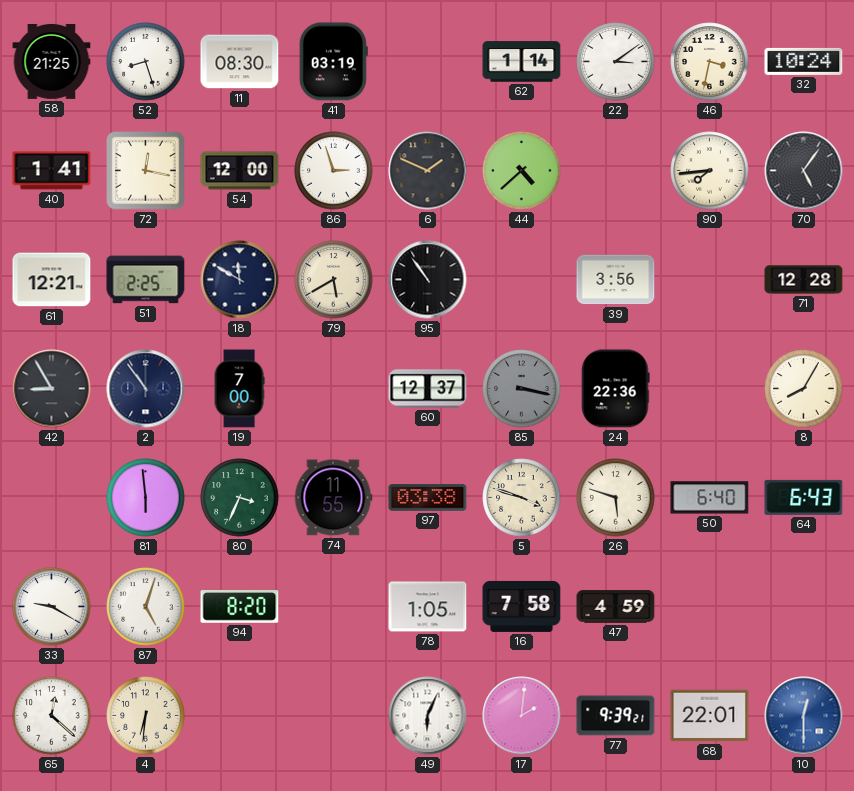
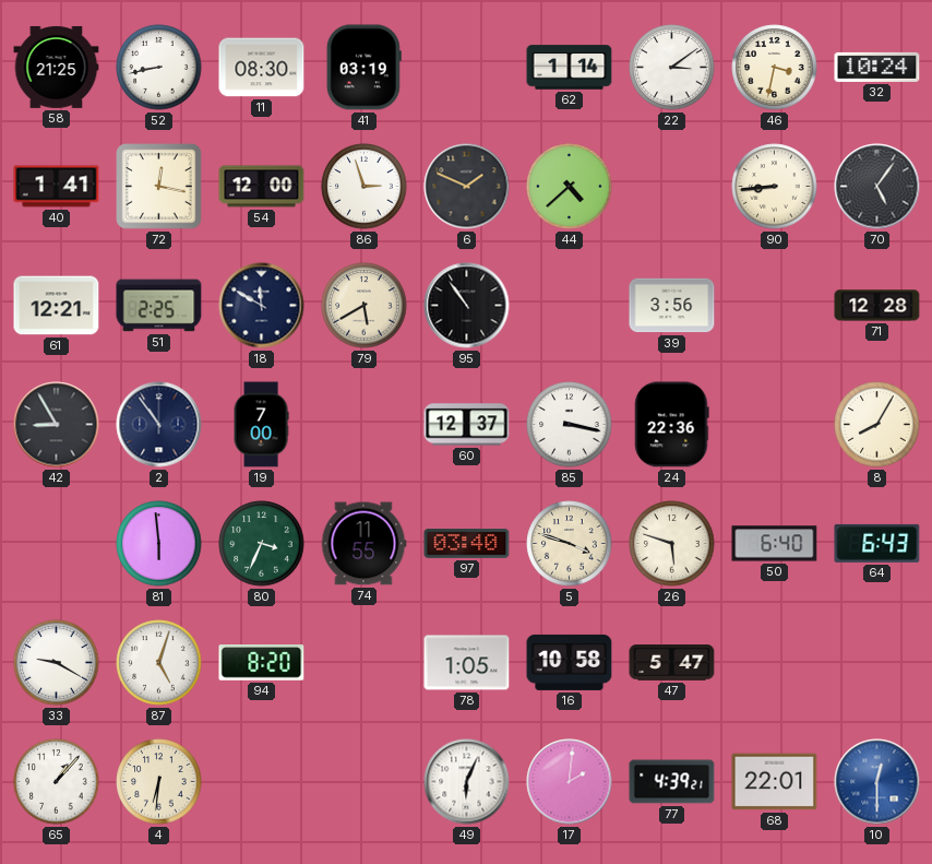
52: 8:27 -> 8:43 (159, 68)
90: 7:44 -> 8:44 (775, 187)
85 dial: grey -> white (570, 425)
97: 03:38 -> 03:40 (467, 544)
16: 7:58 -> 10:58 (570, 662)
47: 4:59 -> 5:47 (672, 663)
65: 12:22 -> 1:07 (57, 782)
77: 9:39 -> 4:39 (672, 782)
